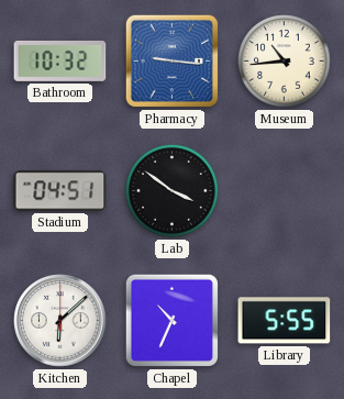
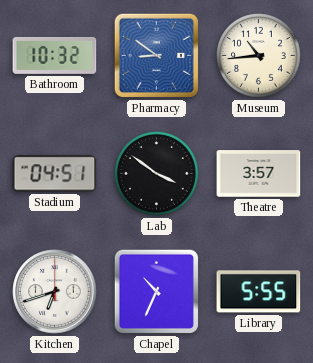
Pharmacy: 9:16 -> 8:51 (156, 55)
Theatre: none -> 3:57 (259, 174)
Kitchen: 6:08 -> 6:42 (55, 292)
